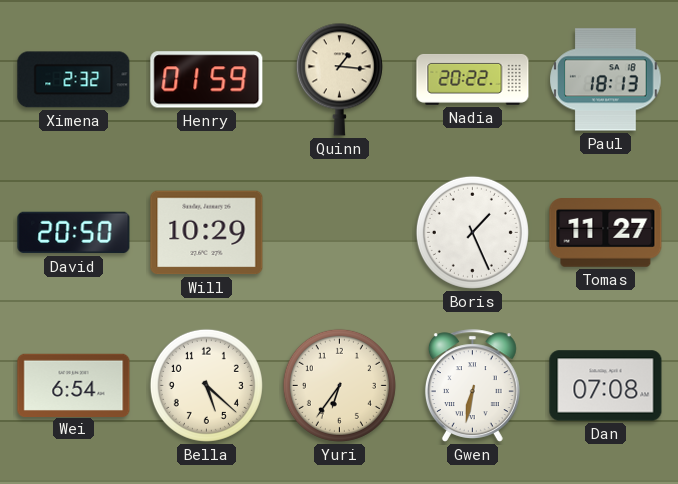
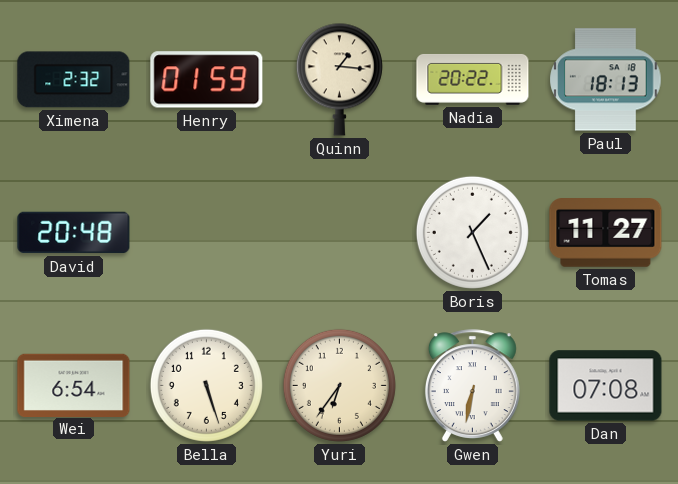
David: 20:50 -> 20:48 (74, 233)
Will: 10:29 -> none (207, 233)
Bella: 5:22 -> 5:27 (206, 385)
